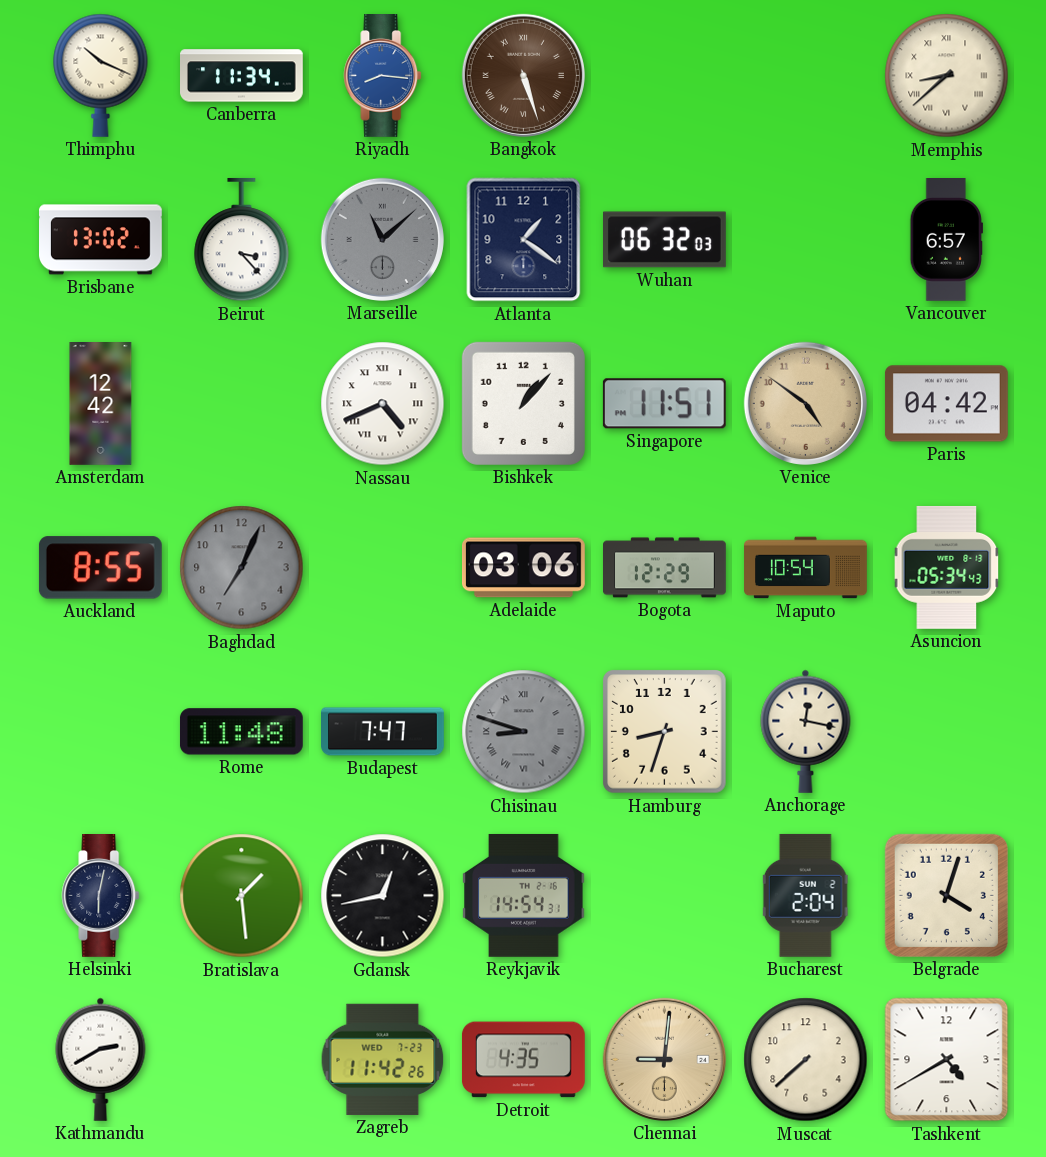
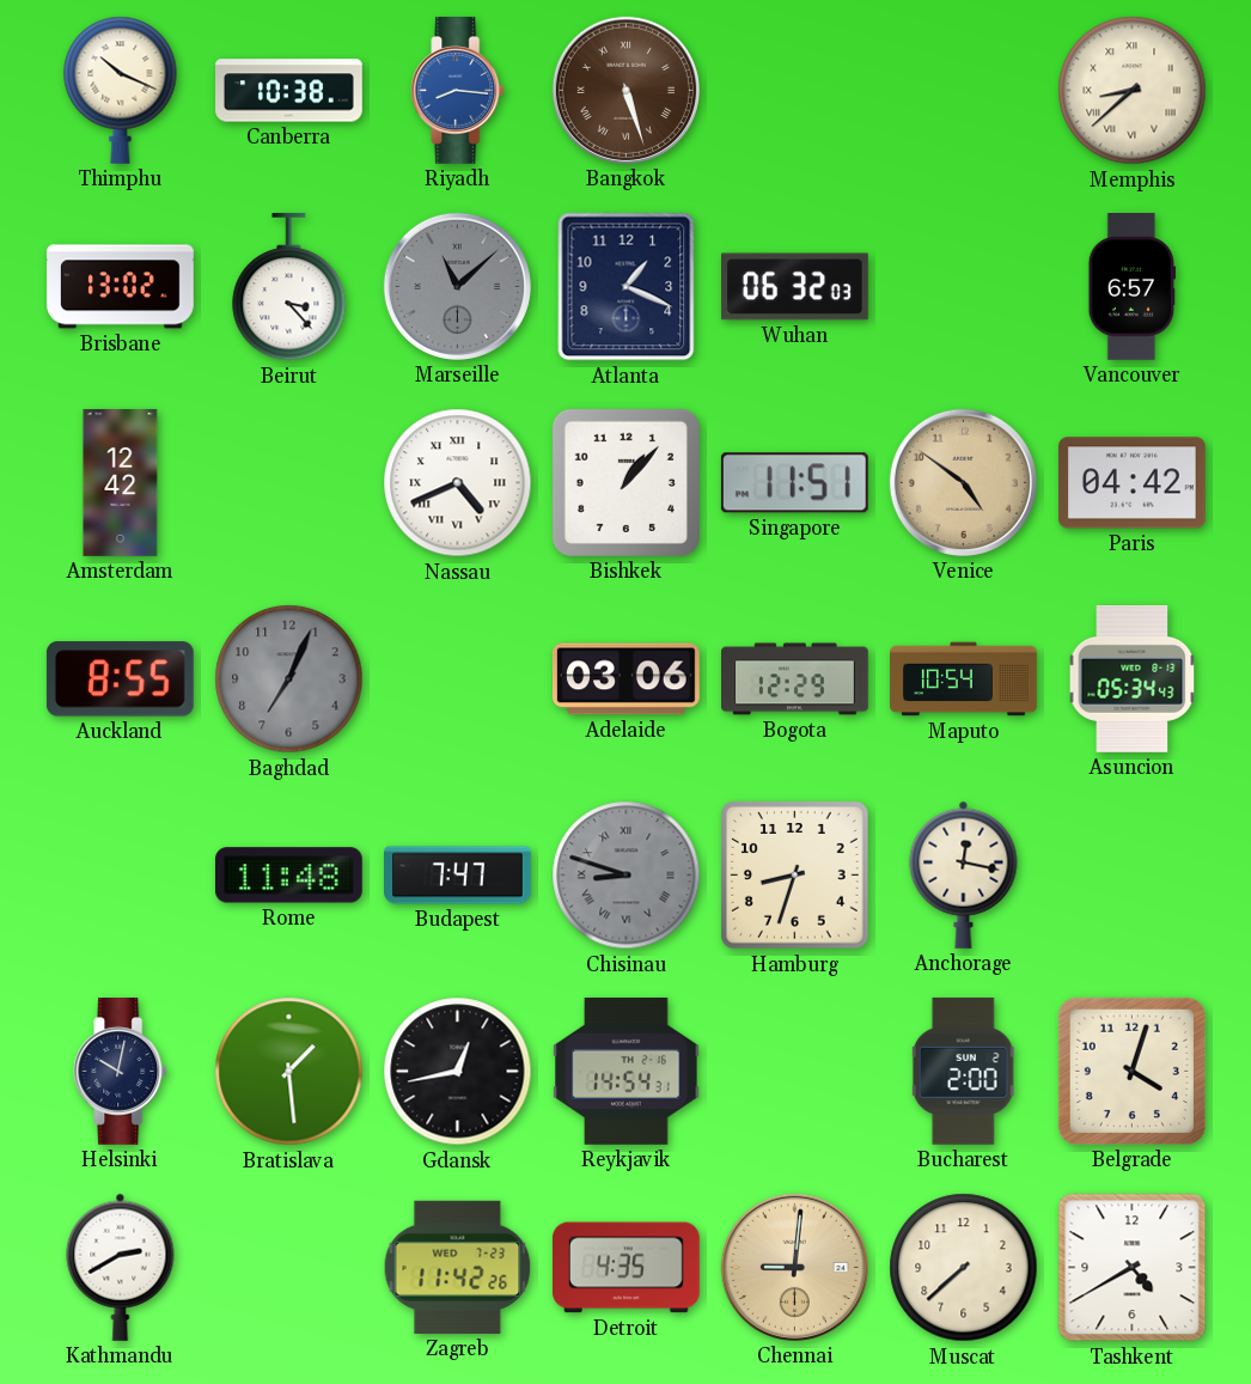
Canberra: 11:34 -> 10:38 (289, 91)
Atlanta: 1:21 -> 1:19 (627, 287)
Helsinki: 6:02 -> 10:02 (121, 1072)
Bucharest: 2:04 -> 2:00 (964, 1071)
